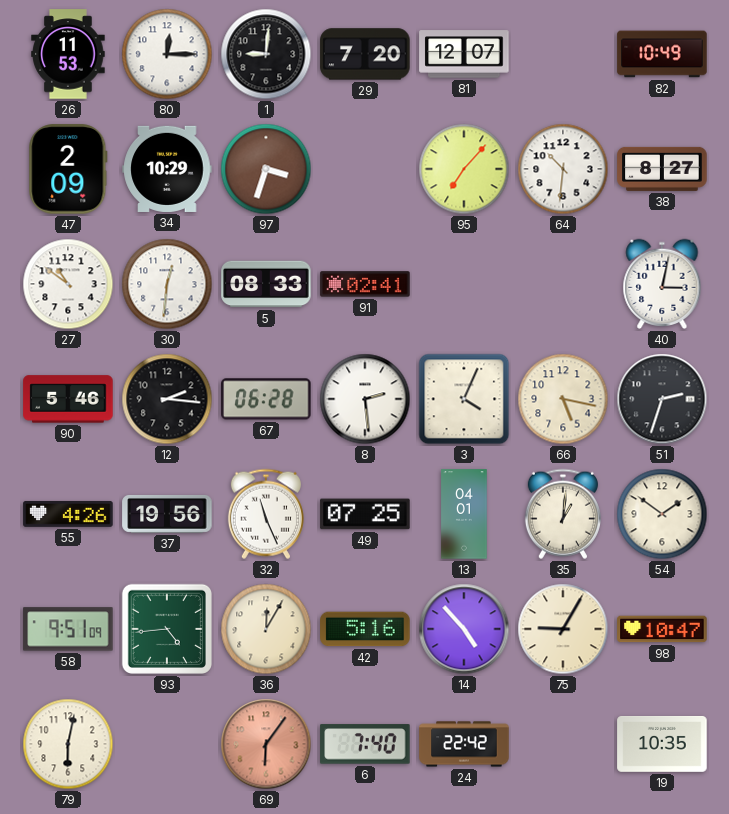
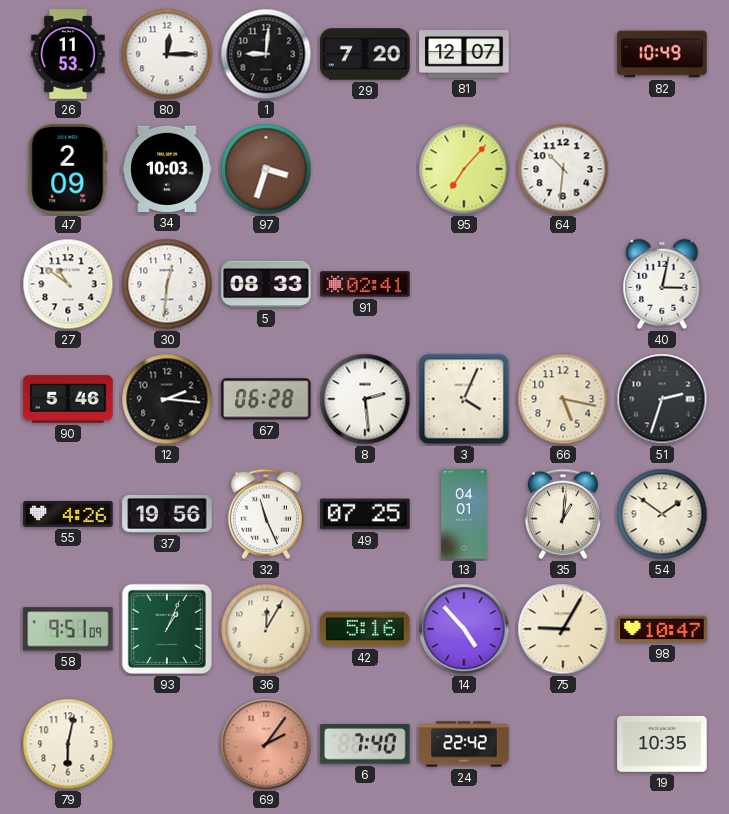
34: 10:29 -> 10:03 (167, 169)
38: 8:27 -> none (662, 169)
93: 4:44 -> 1:04 (167, 629)
69: 6:06 -> 2:06 (266, 744)
